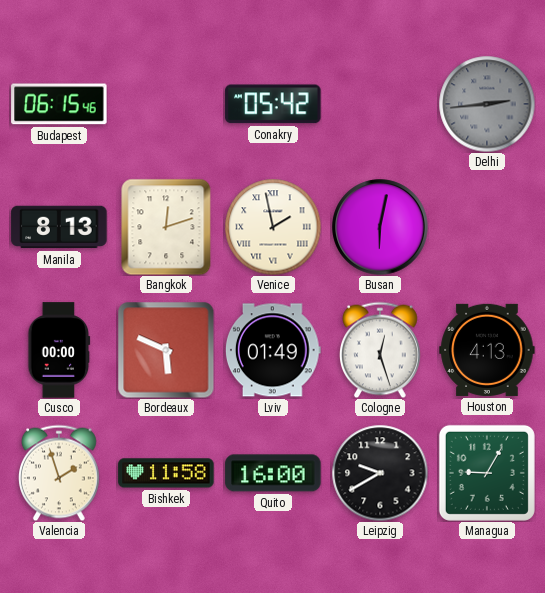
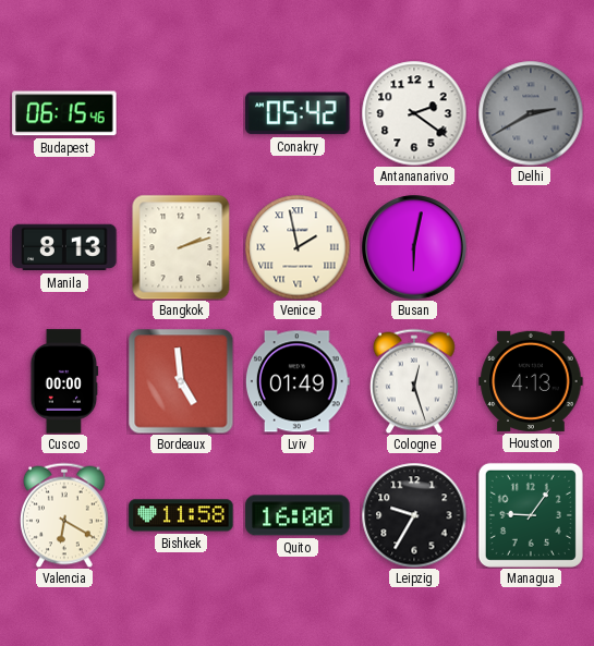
Antananarivo: none -> 2:21 (414, 113)
Delhi: 2:44 -> 2:40 (531, 113)
Bangkok: 12:12 -> 2:12 (181, 247)
Bordeaux: 5:49 -> 4:59 (181, 381)
Valencia: 1:57 -> 6:20 (65, 515)
Leipzig: 9:40 -> 9:35 (414, 515)
Managua: 9:05 -> 9:06 (531, 515)
